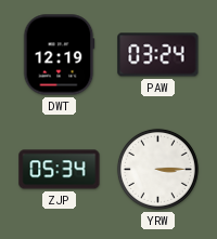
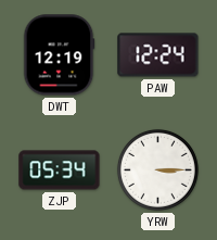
PAW: 03:24 -> 12:24 (158, 55)
